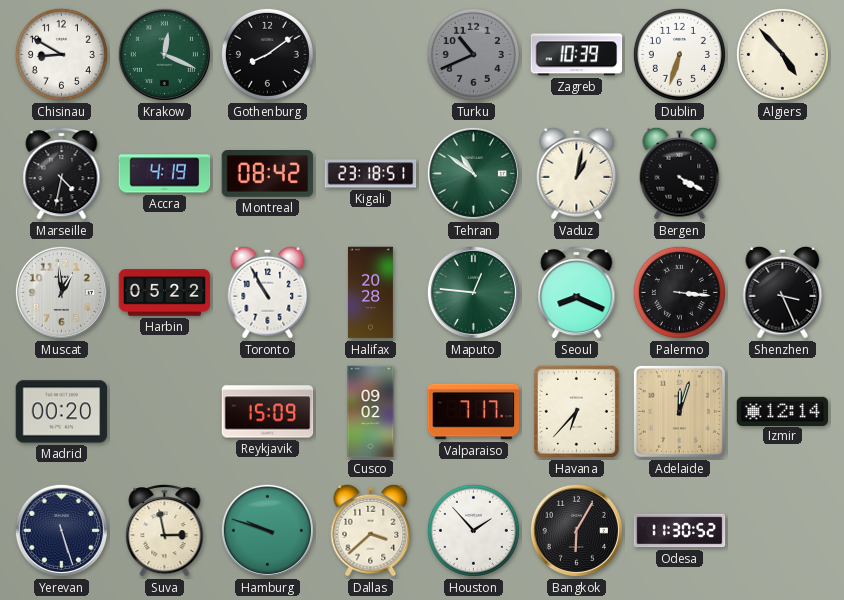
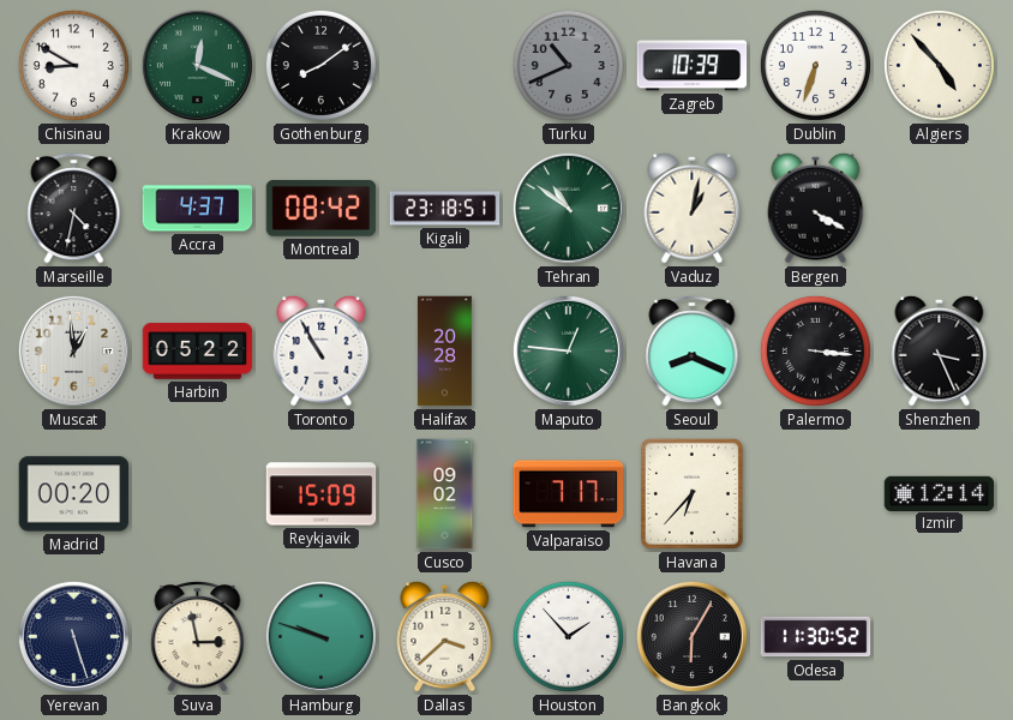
Accra: 4:19 -> 4:37 (198, 209)
Adelaide: 12:03 -> none (679, 411)
